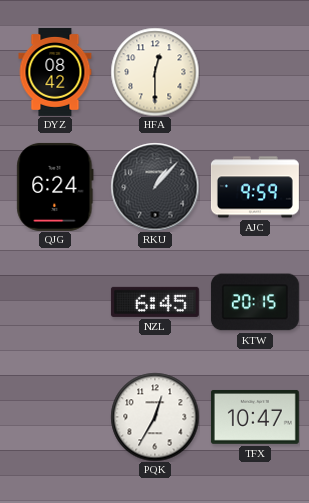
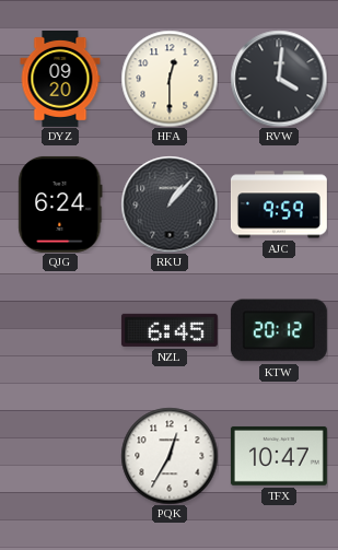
DYZ: 08:42 -> 09:20 (60, 79)
RVW: none -> 4:01 (279, 79)
KTW: 20:15 -> 20:12 (279, 330)
